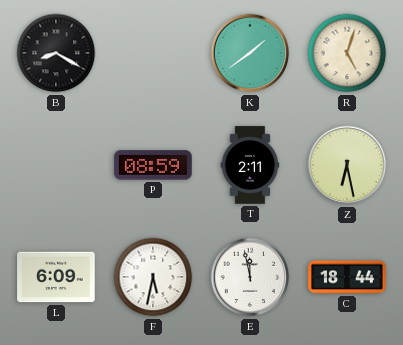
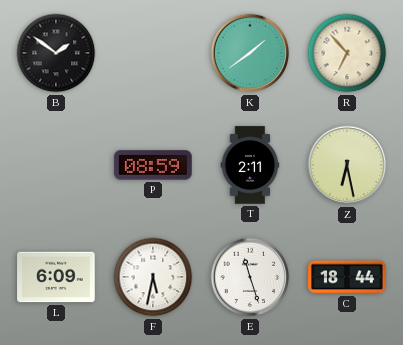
B: 8:20 -> 1:51 (56, 53)
R: 5:03 -> 6:53 (347, 53)
E: 11:58 -> 11:27 (250, 277)
